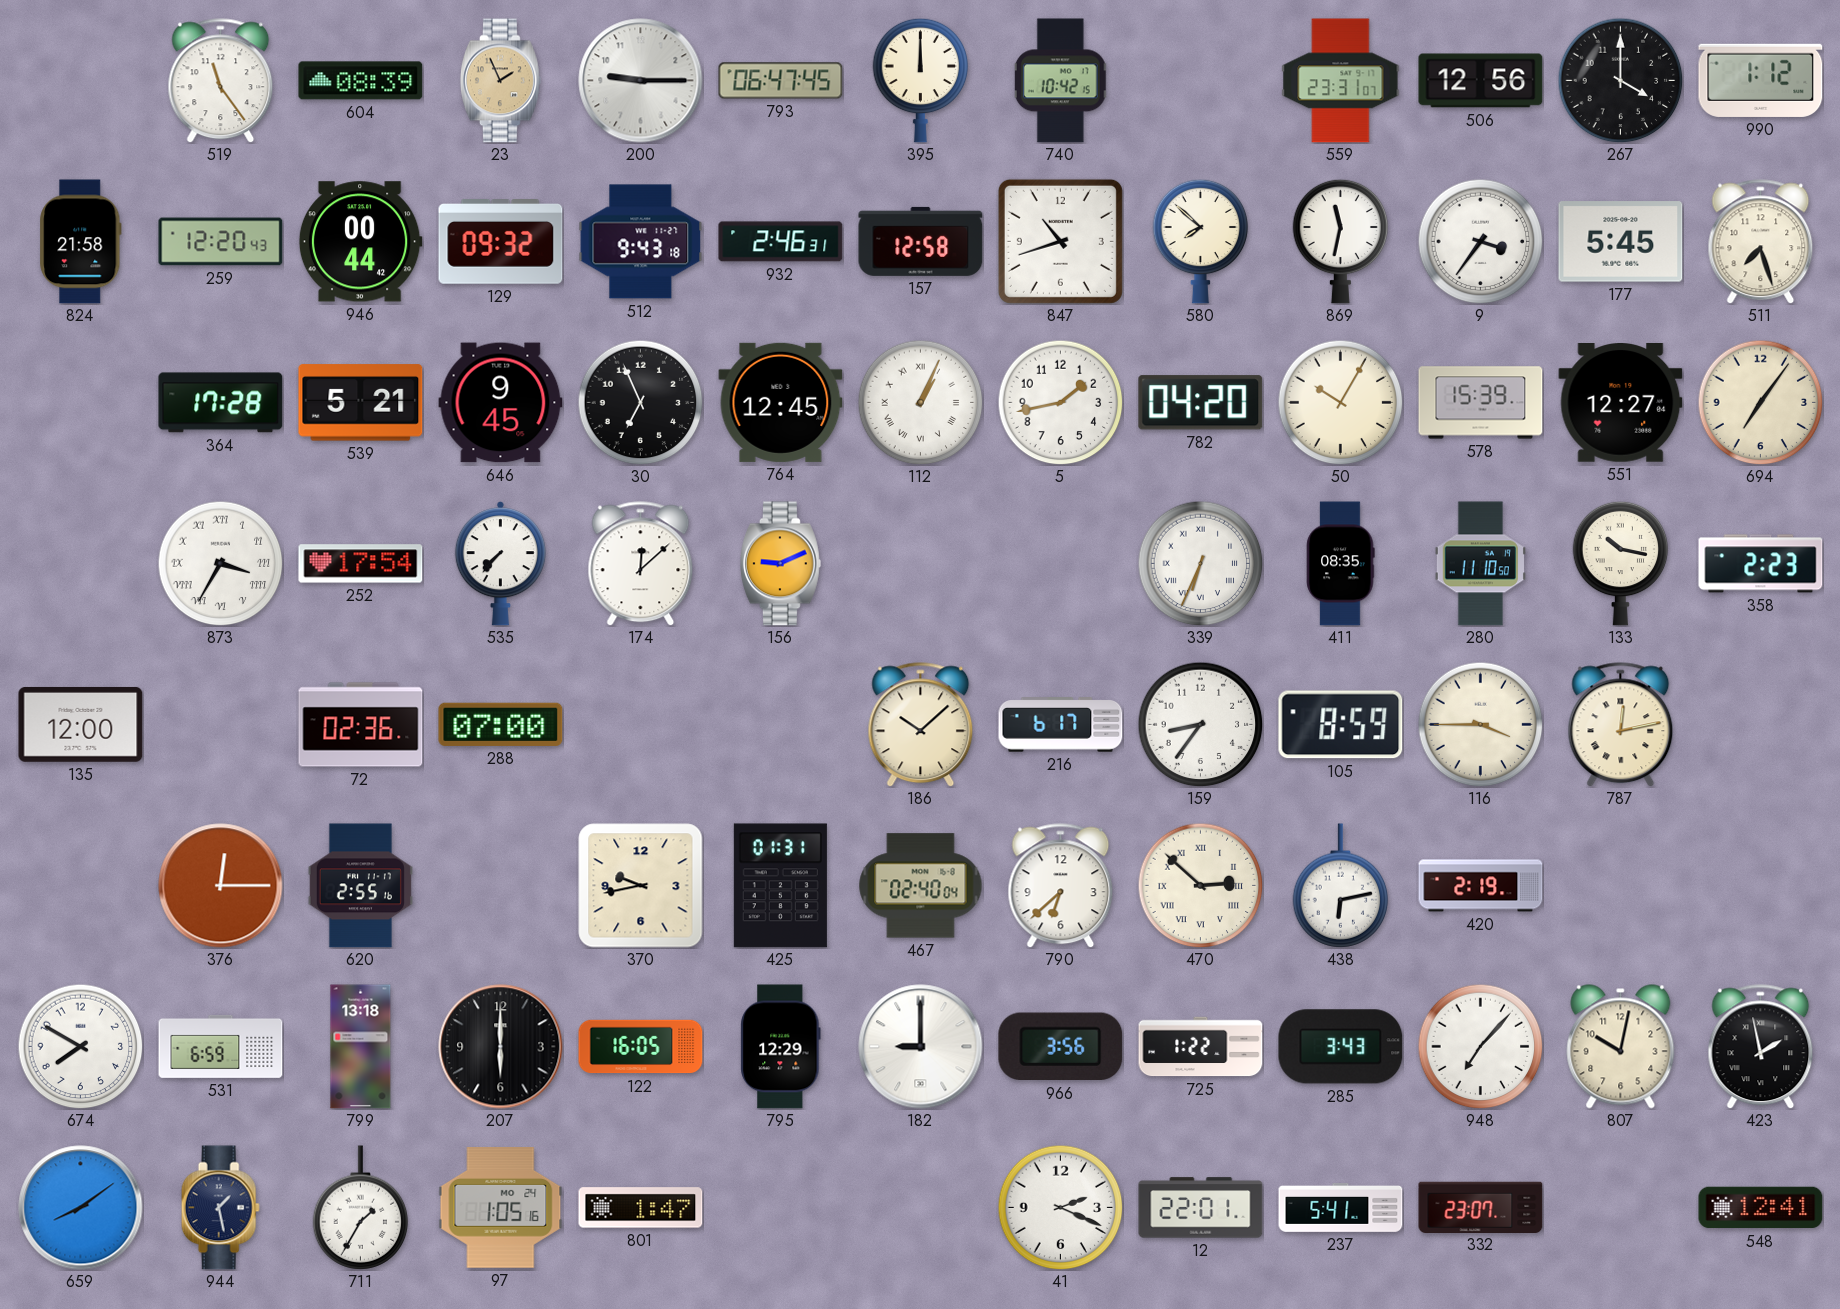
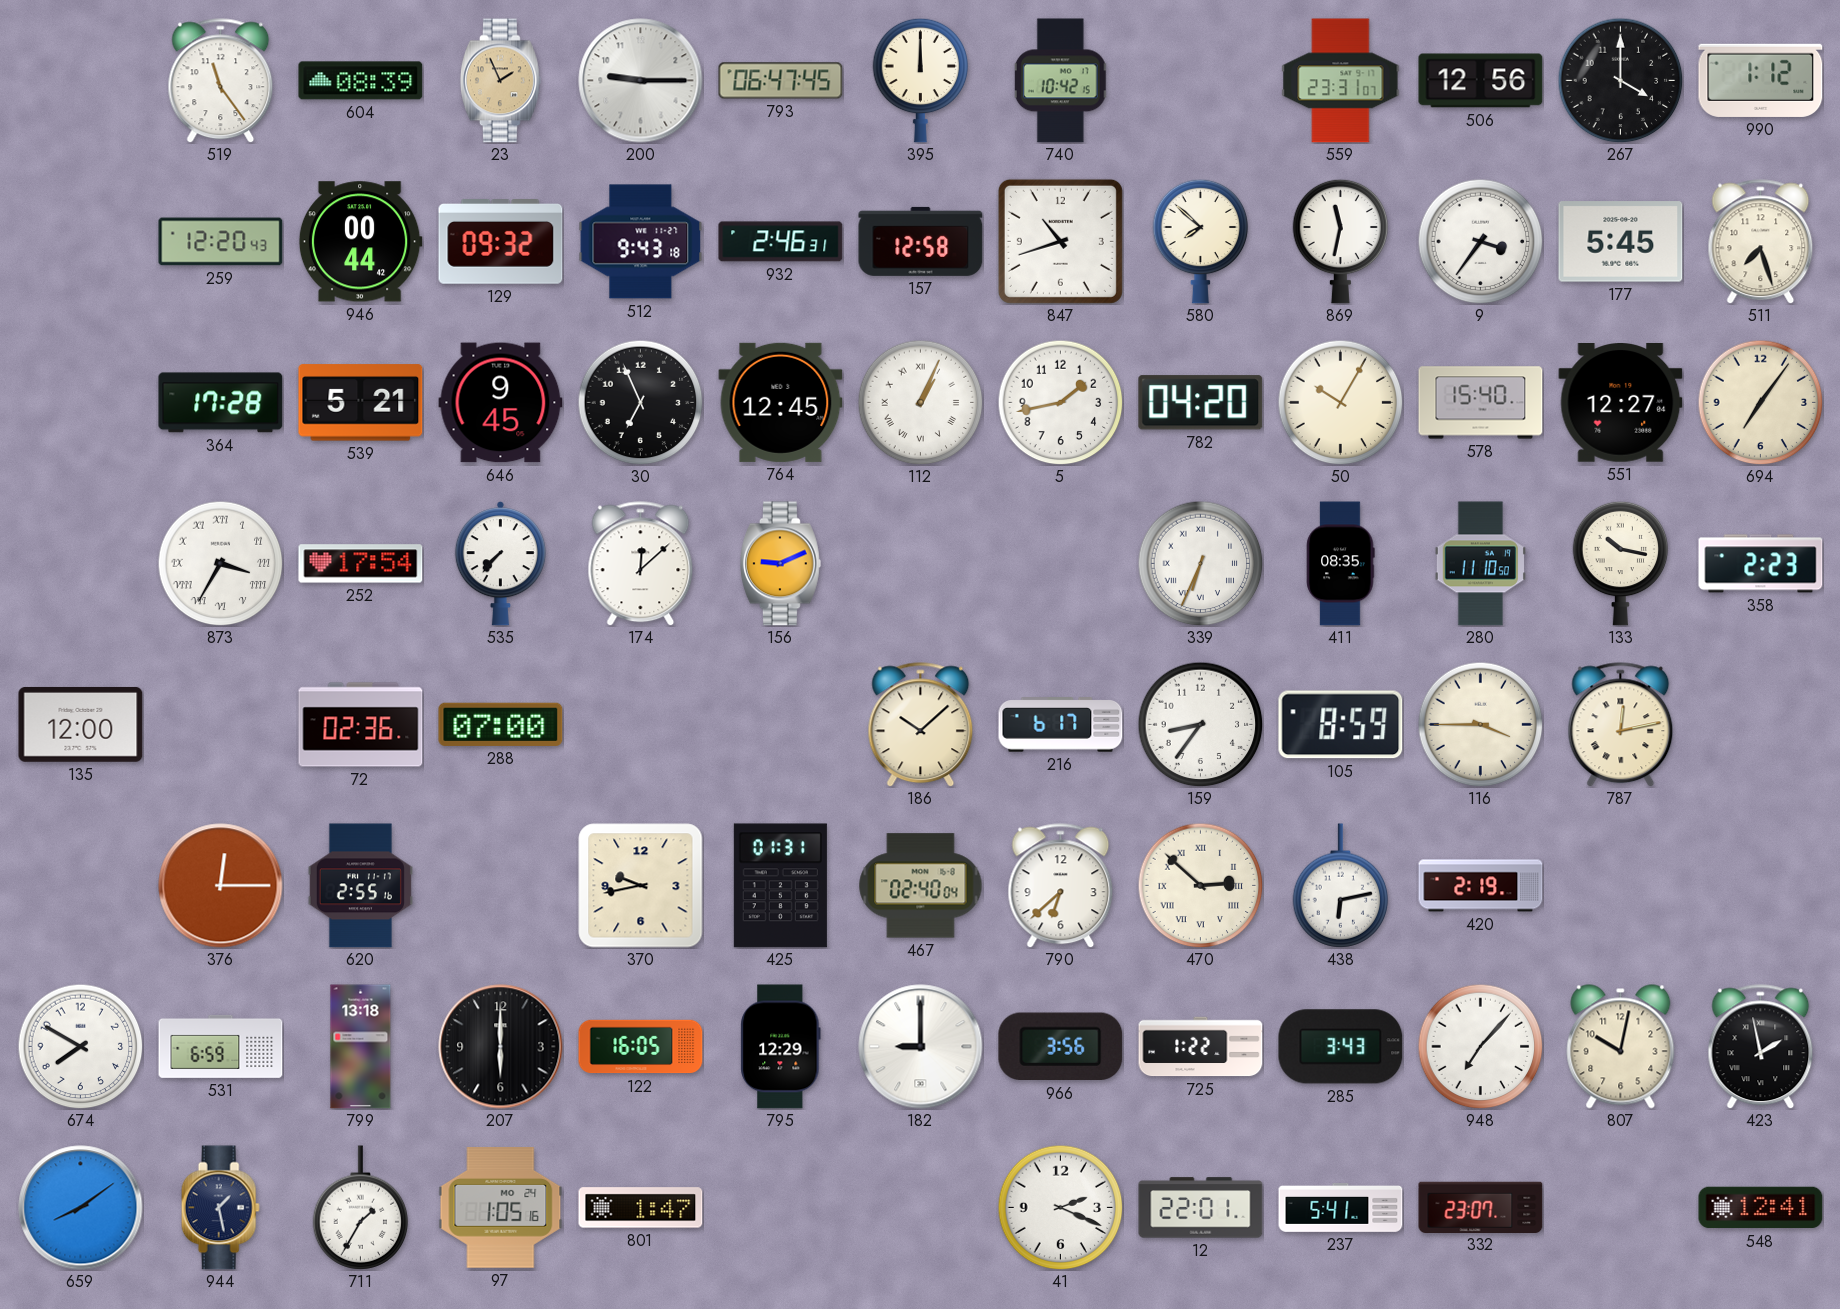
824: 21:58 -> none (81, 242)
578: 15:39 -> 15:40 (1481, 403)
